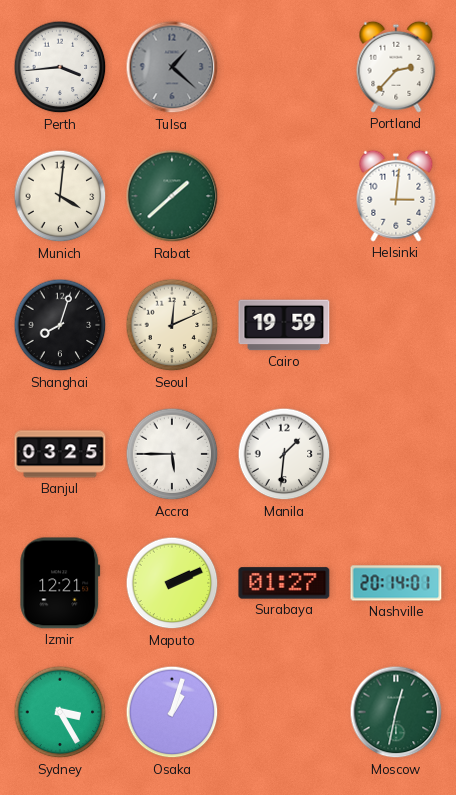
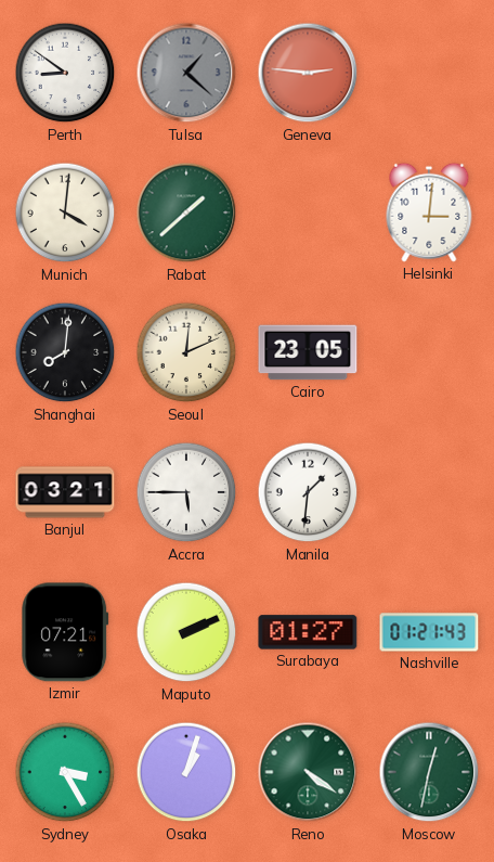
Perth: 3:44 -> 8:51 (65, 73)
Geneva: none -> 2:46 (308, 73)
Portland: 2:37 -> none (396, 67)
Shanghai: 8:03 -> 8:01 (65, 352)
Cairo: 19:59 -> 23:05 (308, 352)
Banjul: 03:25 -> 03:21 (65, 492)
Izmir: 12:21 -> 07:21 (65, 632)
Nashville: 20:14 -> 01:21 (429, 632)
Reno: none -> 4:21 (308, 772)
